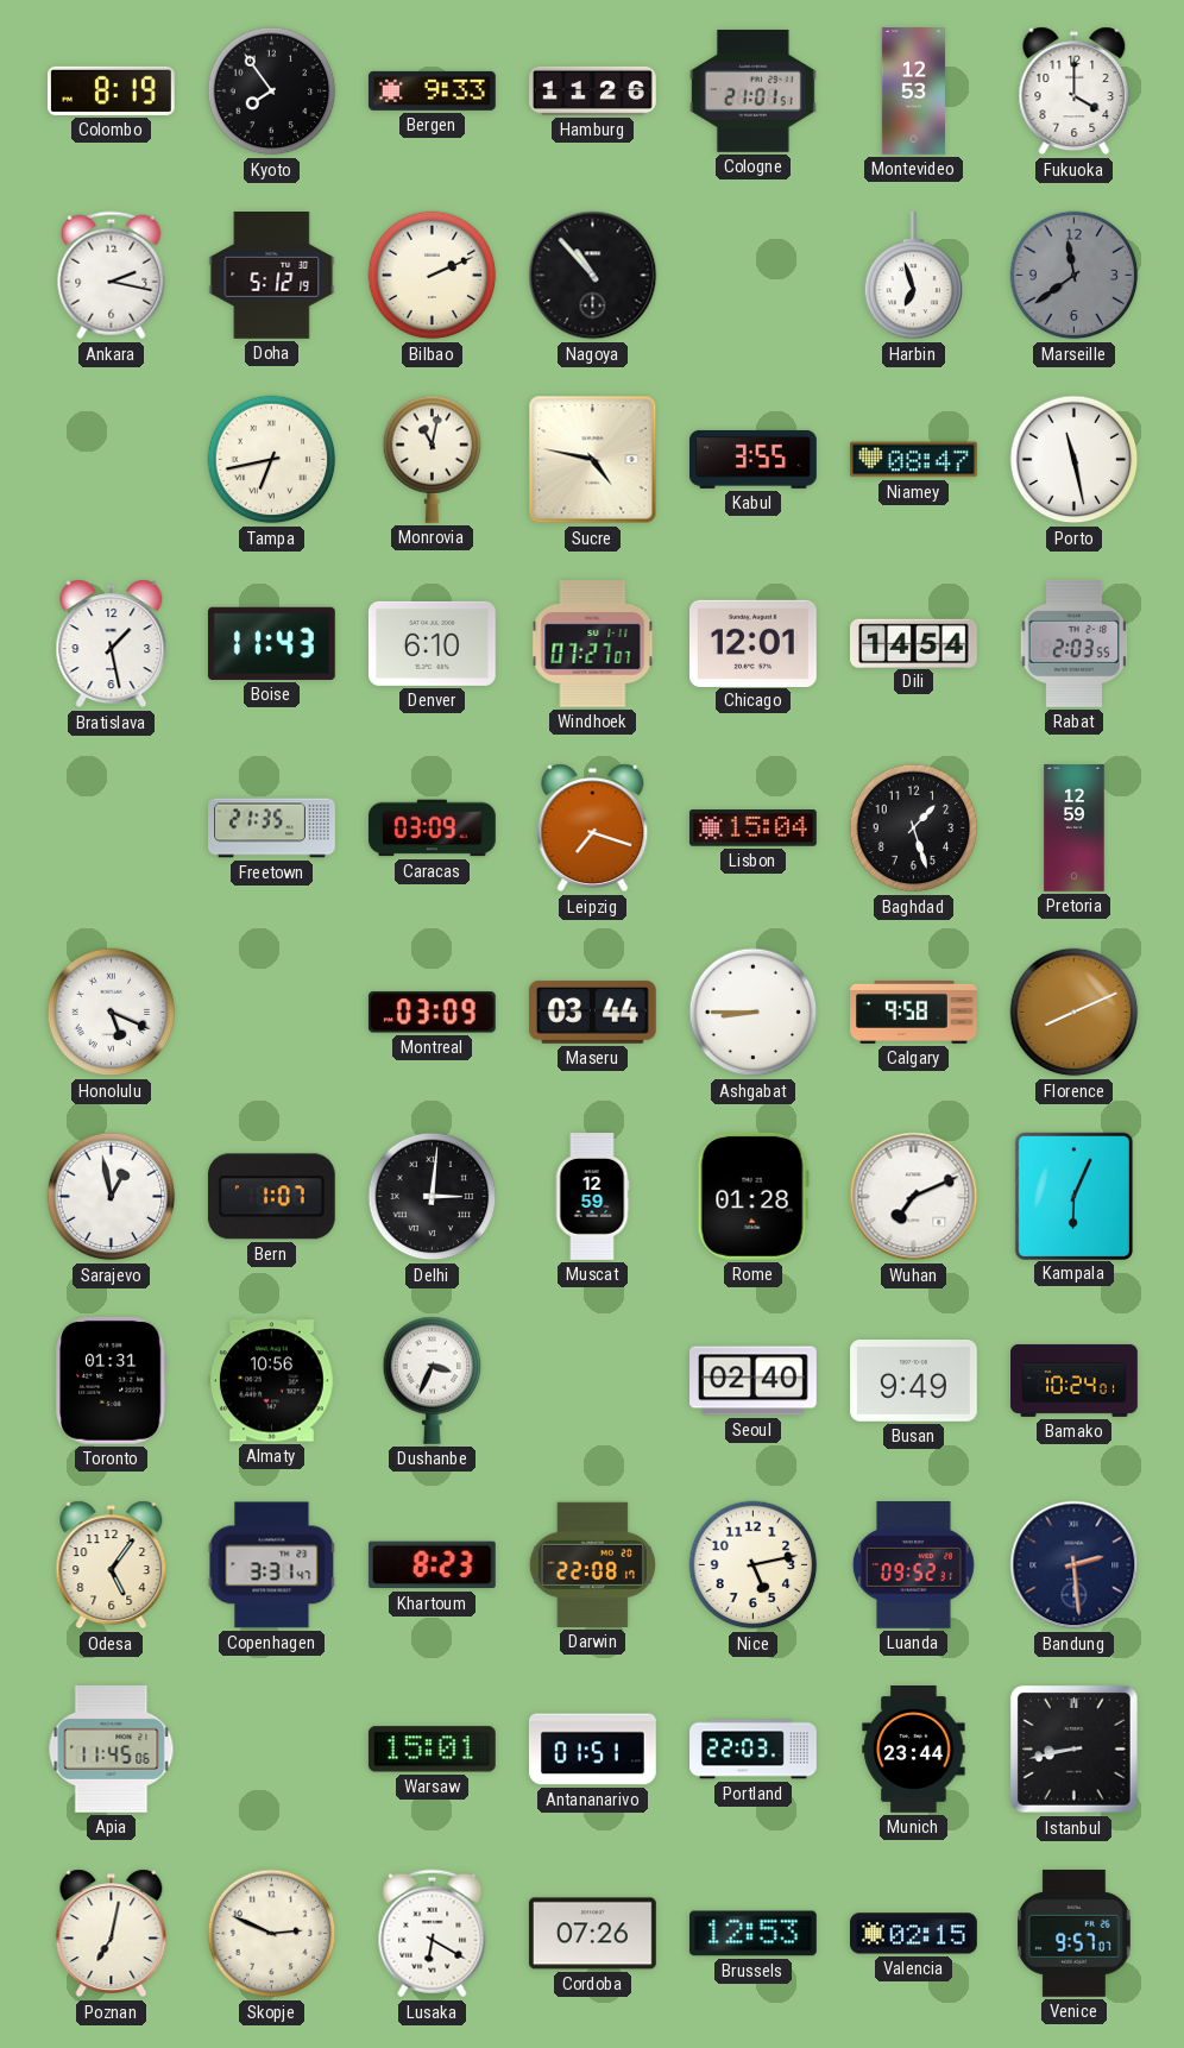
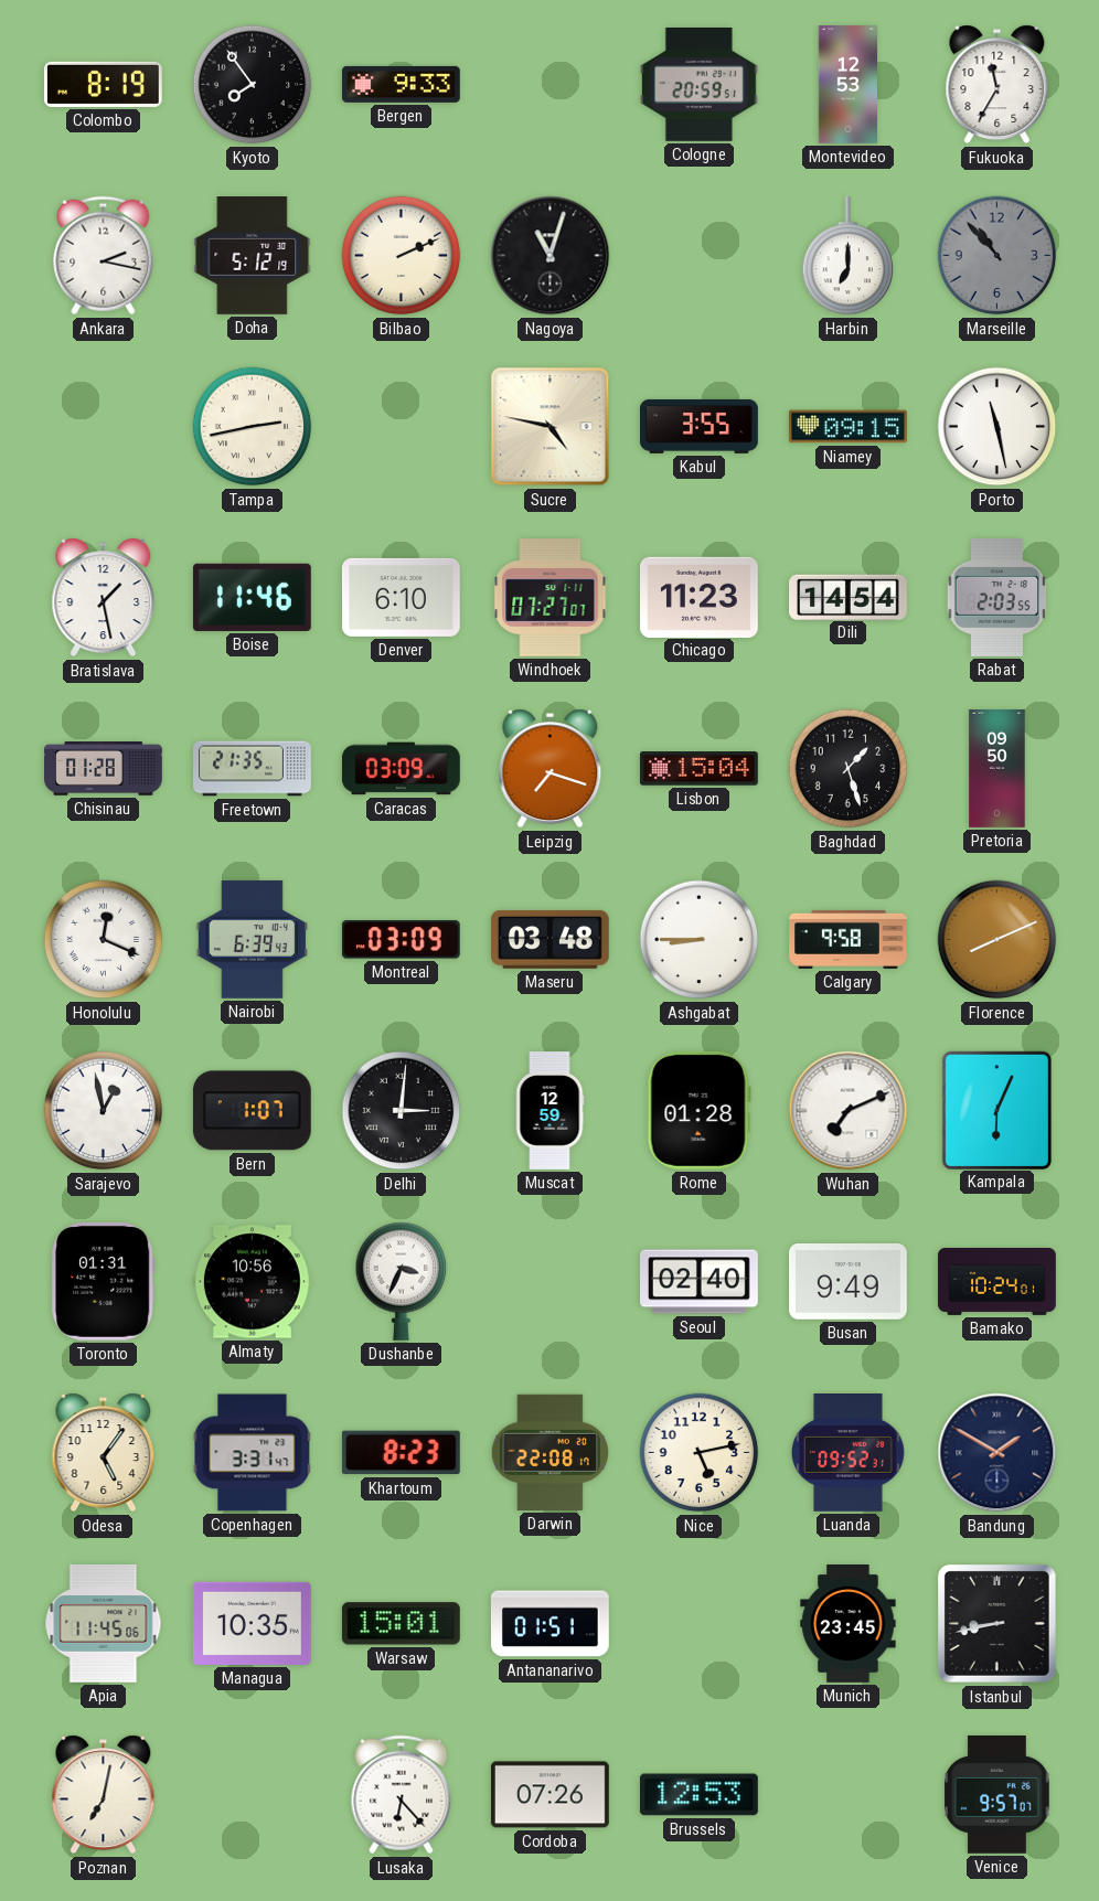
Hamburg: 11:26 -> none (593, 90)
Cologne: 21:01 -> 20:59 (700, 84)
Fukuoka: 4:00 -> 11:35 (997, 85)
Nagoya: 10:53 -> 11:03 (551, 256)
Harbin: 6:57 -> 7:00 (849, 257)
Marseille: 11:39 -> 10:53 (997, 256)
Tampa: 6:43 -> 2:43 (253, 427)
Monrovia: 11:02 -> none (433, 459)
Niamey: 08:47 -> 09:15 (849, 427)
Boise: 11:43 -> 11:46 (252, 597)
Chicago: 12:01 -> 11:23 (700, 597)
Chisinau: none -> 01:28 (104, 769)
Pretoria: 12:59 -> 09:50 (997, 769)
Honolulu: 5:19 -> 12:19 (104, 940)
Nairobi: none -> 6:39 (252, 939)
Maseru: 03:44 -> 03:48 (549, 939)
Bandung: 2:29 -> 1:50 (997, 1453)
Managua: none -> 10:35 (252, 1623)
Portland: 22:03 -> none (754, 1750)
Munich: 23:44 -> 23:45 (849, 1624)
Skopje: 2:49 -> none (272, 1934)
Lusaka: 6:20 -> 6:23 (402, 1795)
Valencia: 02:15 -> none (914, 1934)
